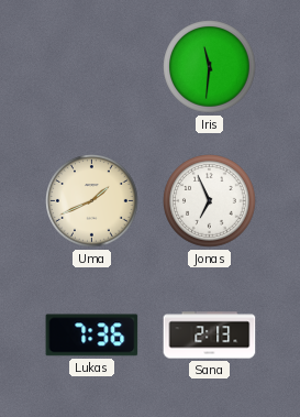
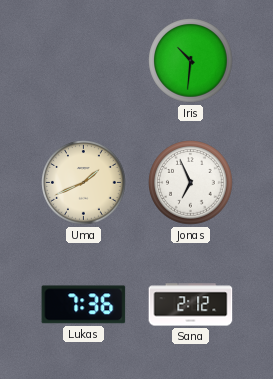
Iris: 11:31 -> 10:31 (191, 61)
Sana: 2:13 -> 2:12 (191, 305)
